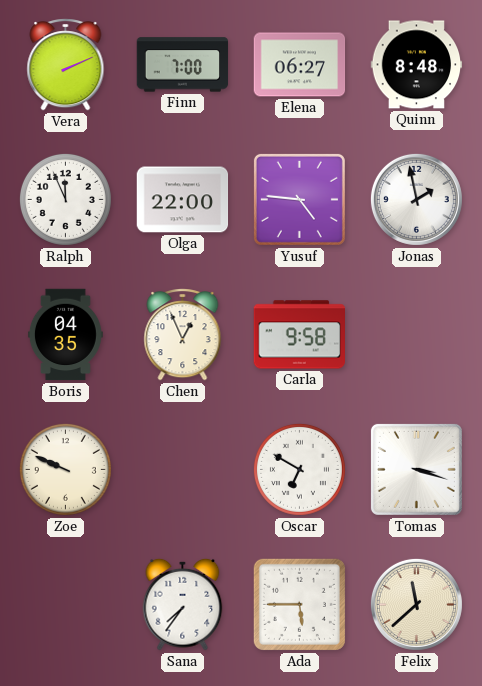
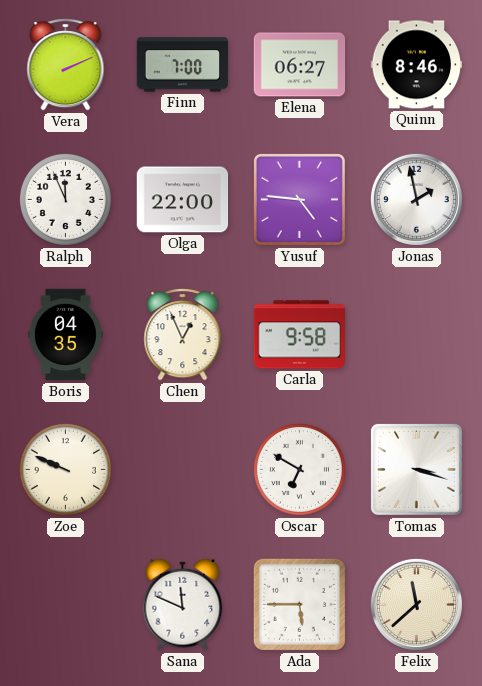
Quinn: 8:48 -> 8:46 (417, 65)
Sana: 7:36 -> 11:49 (183, 604)
